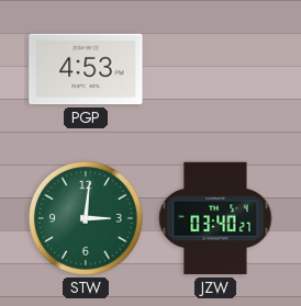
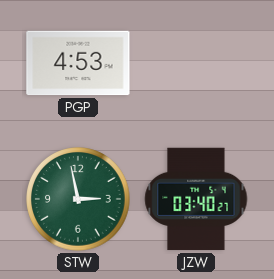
STW: 3:01 -> 2:58 (78, 199)
